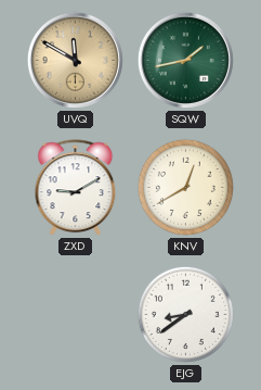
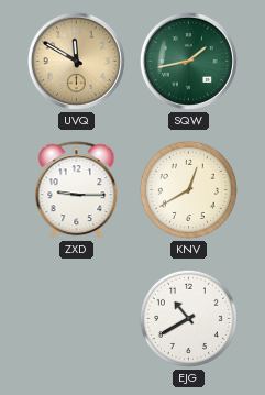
ZXD: 9:10 -> 9:15 (77, 190)
EJG: 8:39 -> 10:40 (188, 318)
